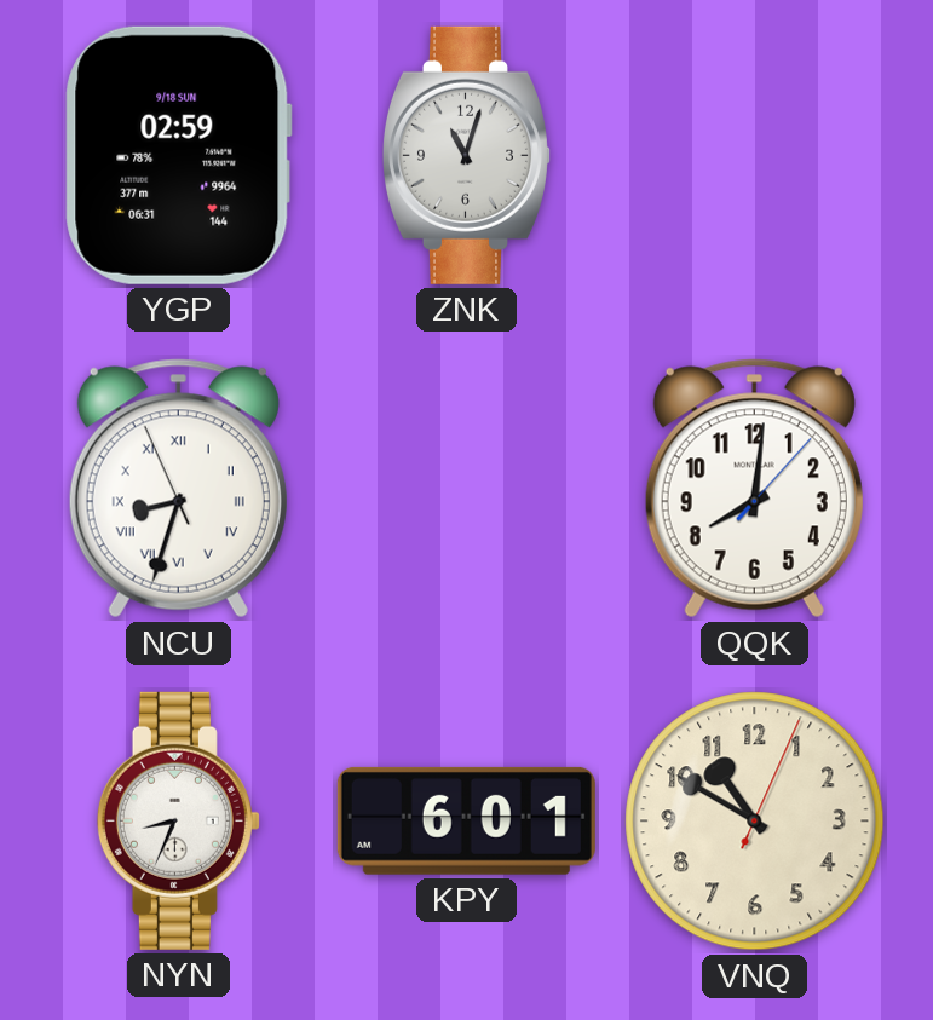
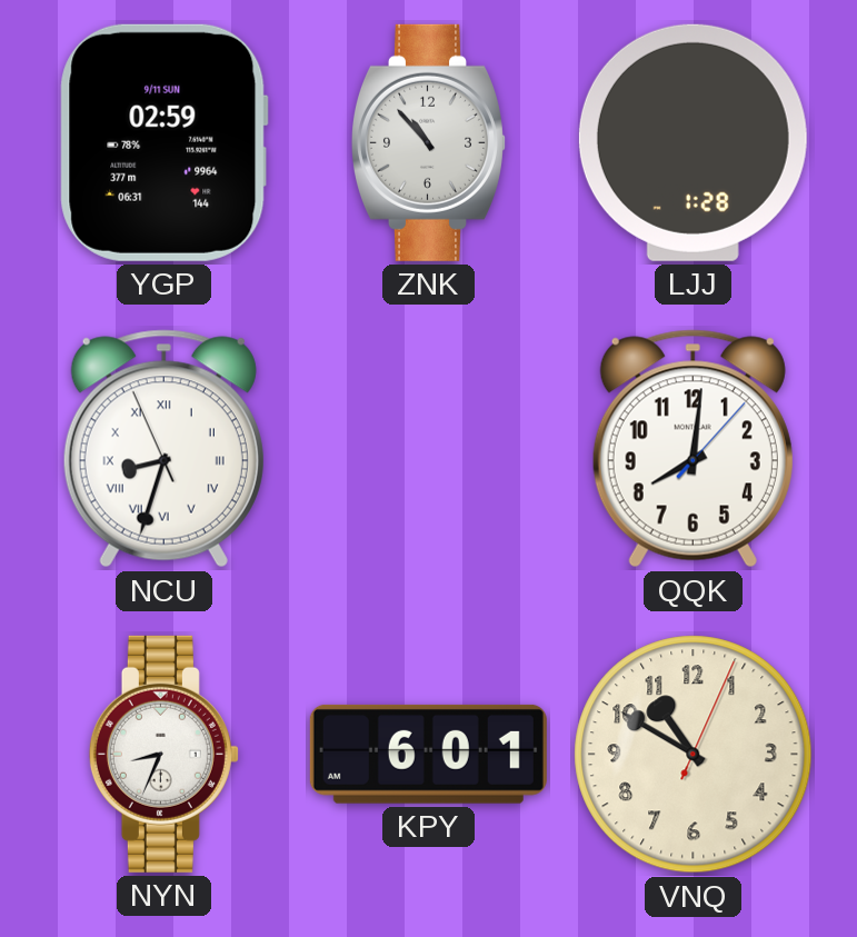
YGP date: 9/18 SUN -> 9/11 SUN (163, 142)
ZNK: 11:03 -> 10:53 (428, 142)
LJJ: none -> 1:28 (692, 142)
